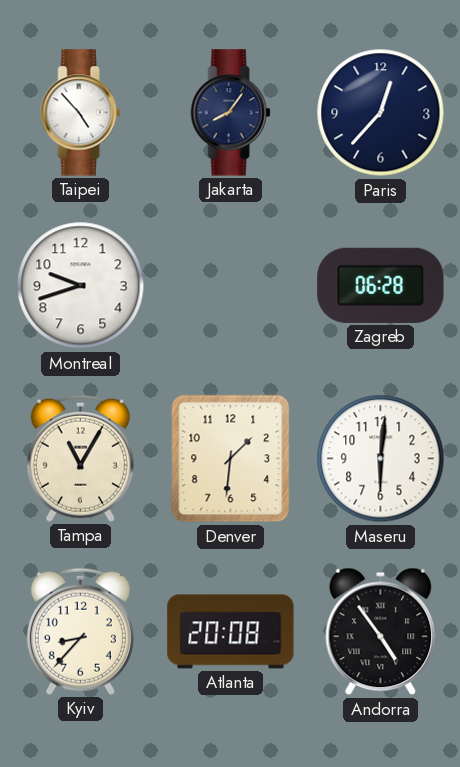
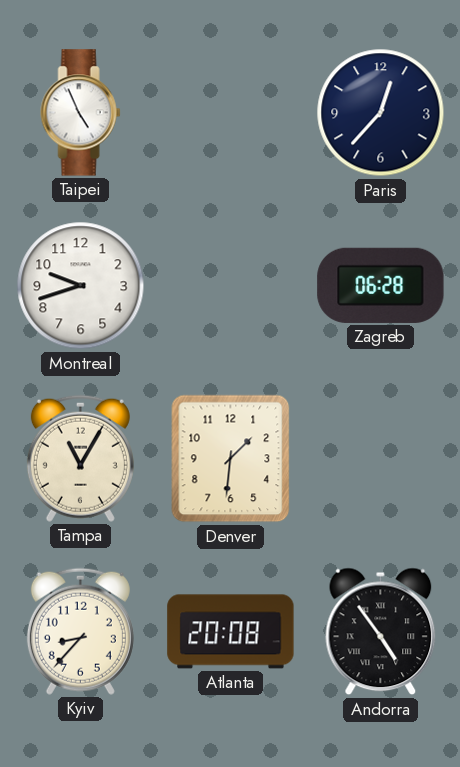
Taipei: 4:53 -> 4:56 (81, 113)
Jakarta: 8:06 -> none (231, 113)
Maseru: 6:01 -> none (381, 459)
